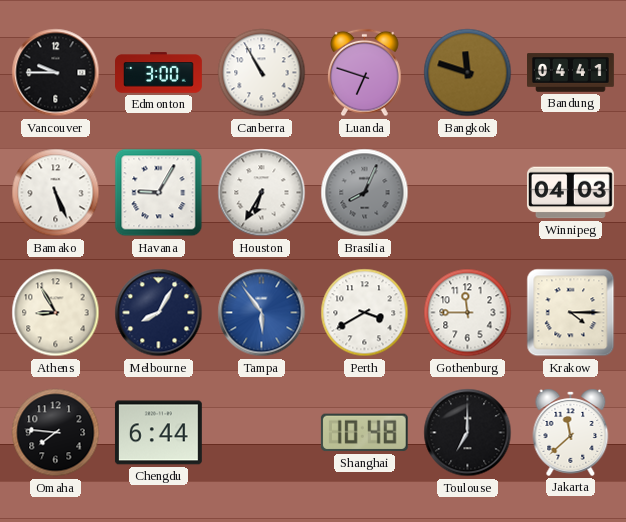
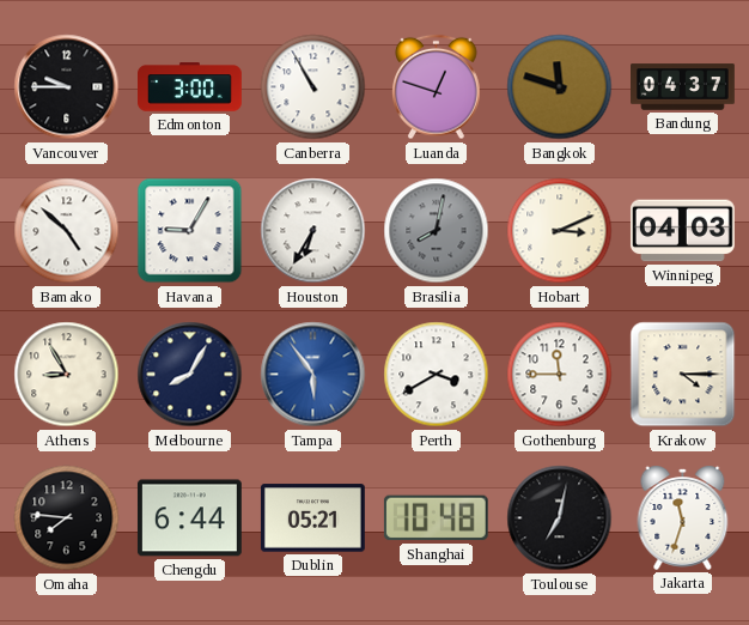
Luanda: 6:48 -> 12:48 (437, 87)
Bandung: 04:41 -> 04:37 (683, 87)
Bamako: 5:26 -> 4:52 (67, 231)
Brasilia: 8:04 -> 8:02 (437, 231)
Hobart: none -> 3:11 (560, 231)
Dublin: none -> 05:21 (312, 518)
Toulouse: 7:00 -> 7:02 (560, 518)
Jakarta: 11:38 -> 11:33 (683, 517)
